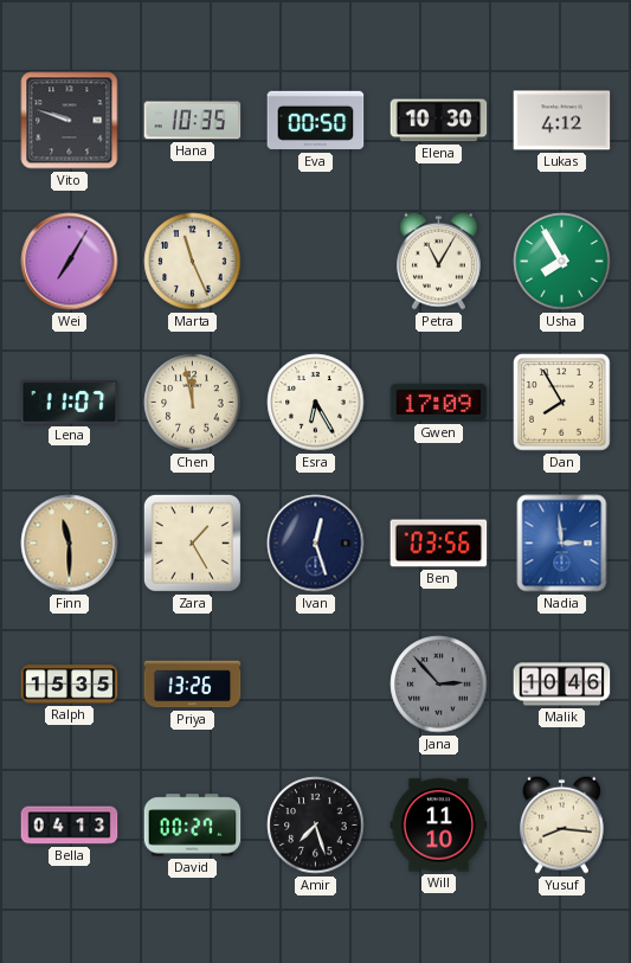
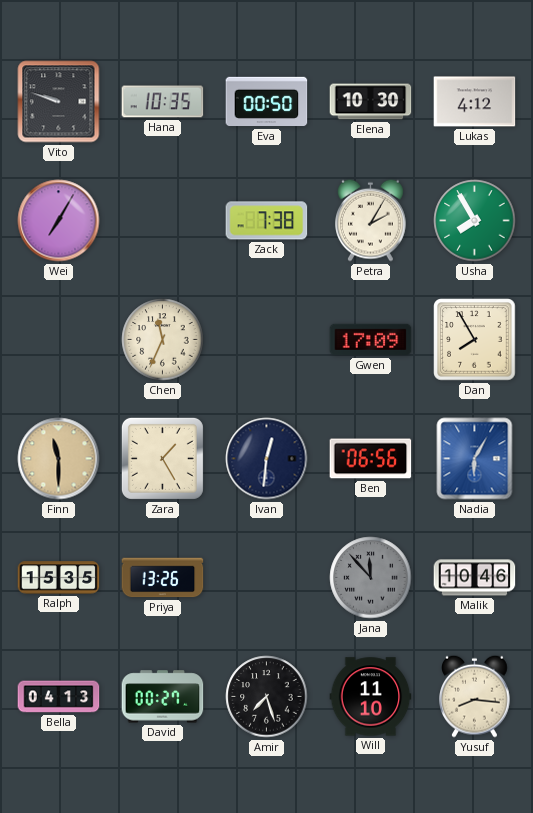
Marta: 11:26 -> none (193, 262)
Zack: none -> 7:38 (267, 221)
Petra: 11:05 -> 2:05 (371, 220)
Lena: 11:07 -> none (70, 403)
Chen: 11:58 -> 11:34 (163, 340)
Esra: 6:25 -> none (316, 403)
Ivan: 12:27 -> 12:31 (267, 459)
Ben: 03:56 -> 06:56 (371, 459)
Nadia: 2:59 -> 6:05 (475, 459)
Jana: 2:53 -> 11:53 (371, 578)
